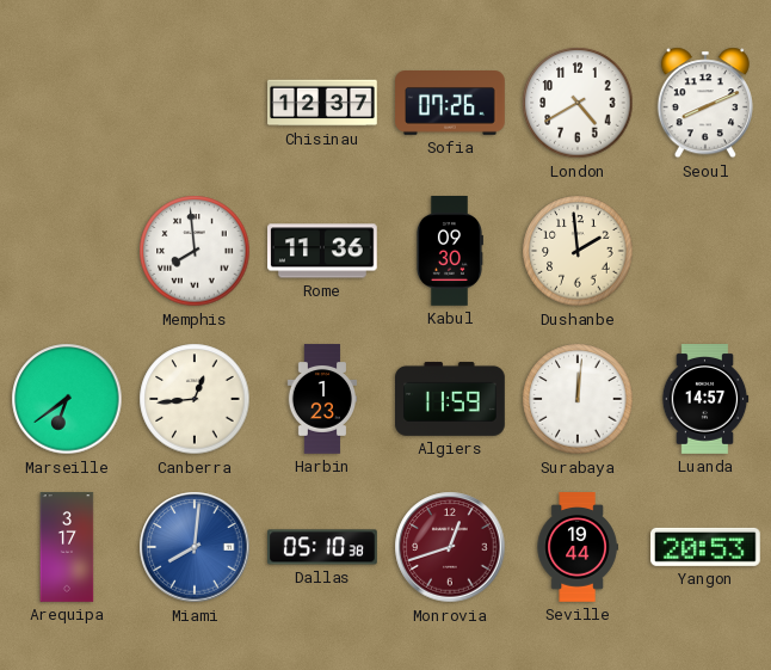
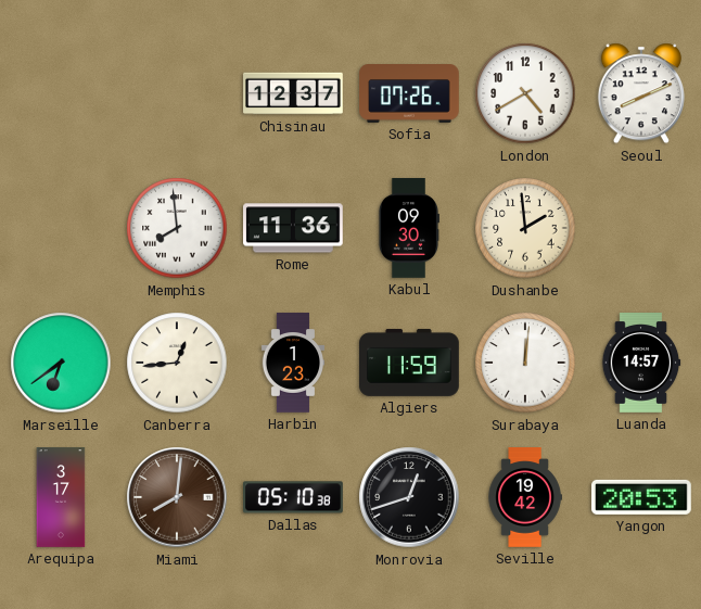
Miami dial: blue -> brown (177, 497)
Monrovia dial: burgundy -> black (409, 497)
Seville: 19:44 -> 19:42 (525, 497)
